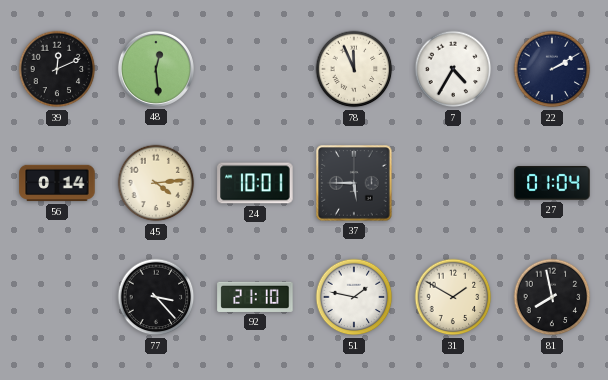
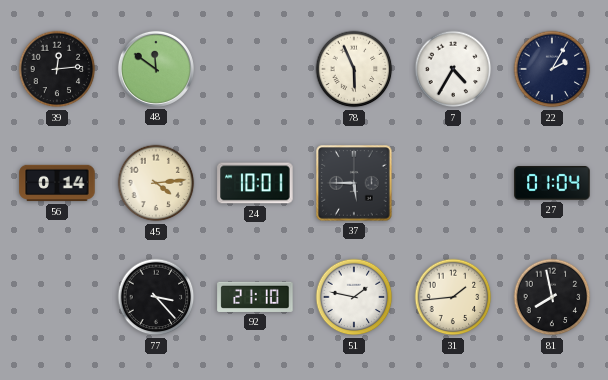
39: 12:11 -> 12:14 (57, 69)
48: 12:29 -> 11:51 (156, 69)
78: 11:56 -> 5:56 (354, 69)
22: 2:10 -> 2:05 (552, 69)
31: 1:50 -> 1:44 (453, 297)
